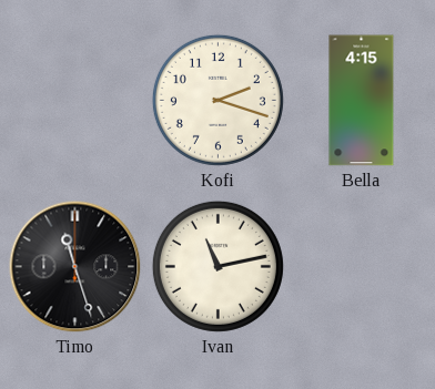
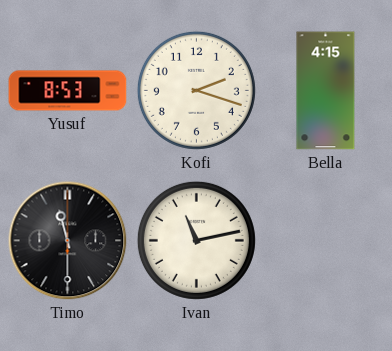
Yusuf: none -> 8:53 (68, 91)
Timo: 11:27 -> 11:30 (68, 241)
